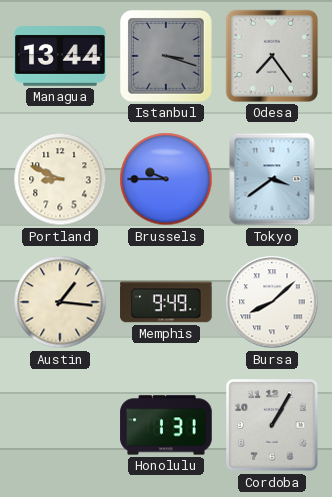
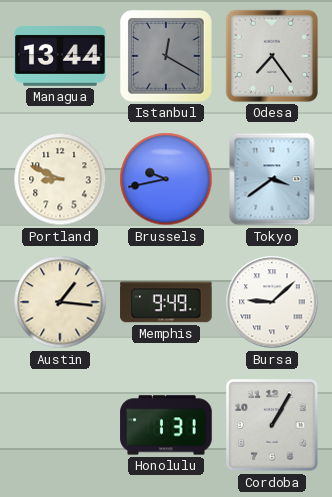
Istanbul: 3:18 -> 12:20 (167, 56)
Brussels: 9:45 -> 9:43 (166, 179)
Bursa: 8:08 -> 9:08 (272, 302)
